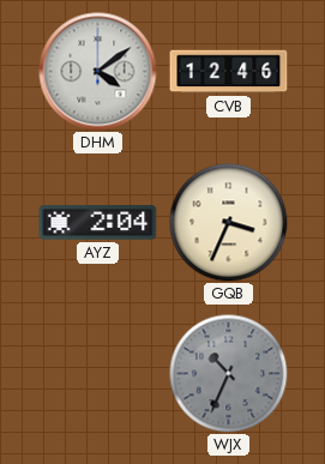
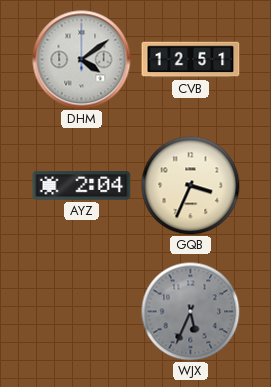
CVB: 12:46 -> 12:51 (191, 60)
WJX: 10:34 -> 5:34 (191, 312)
